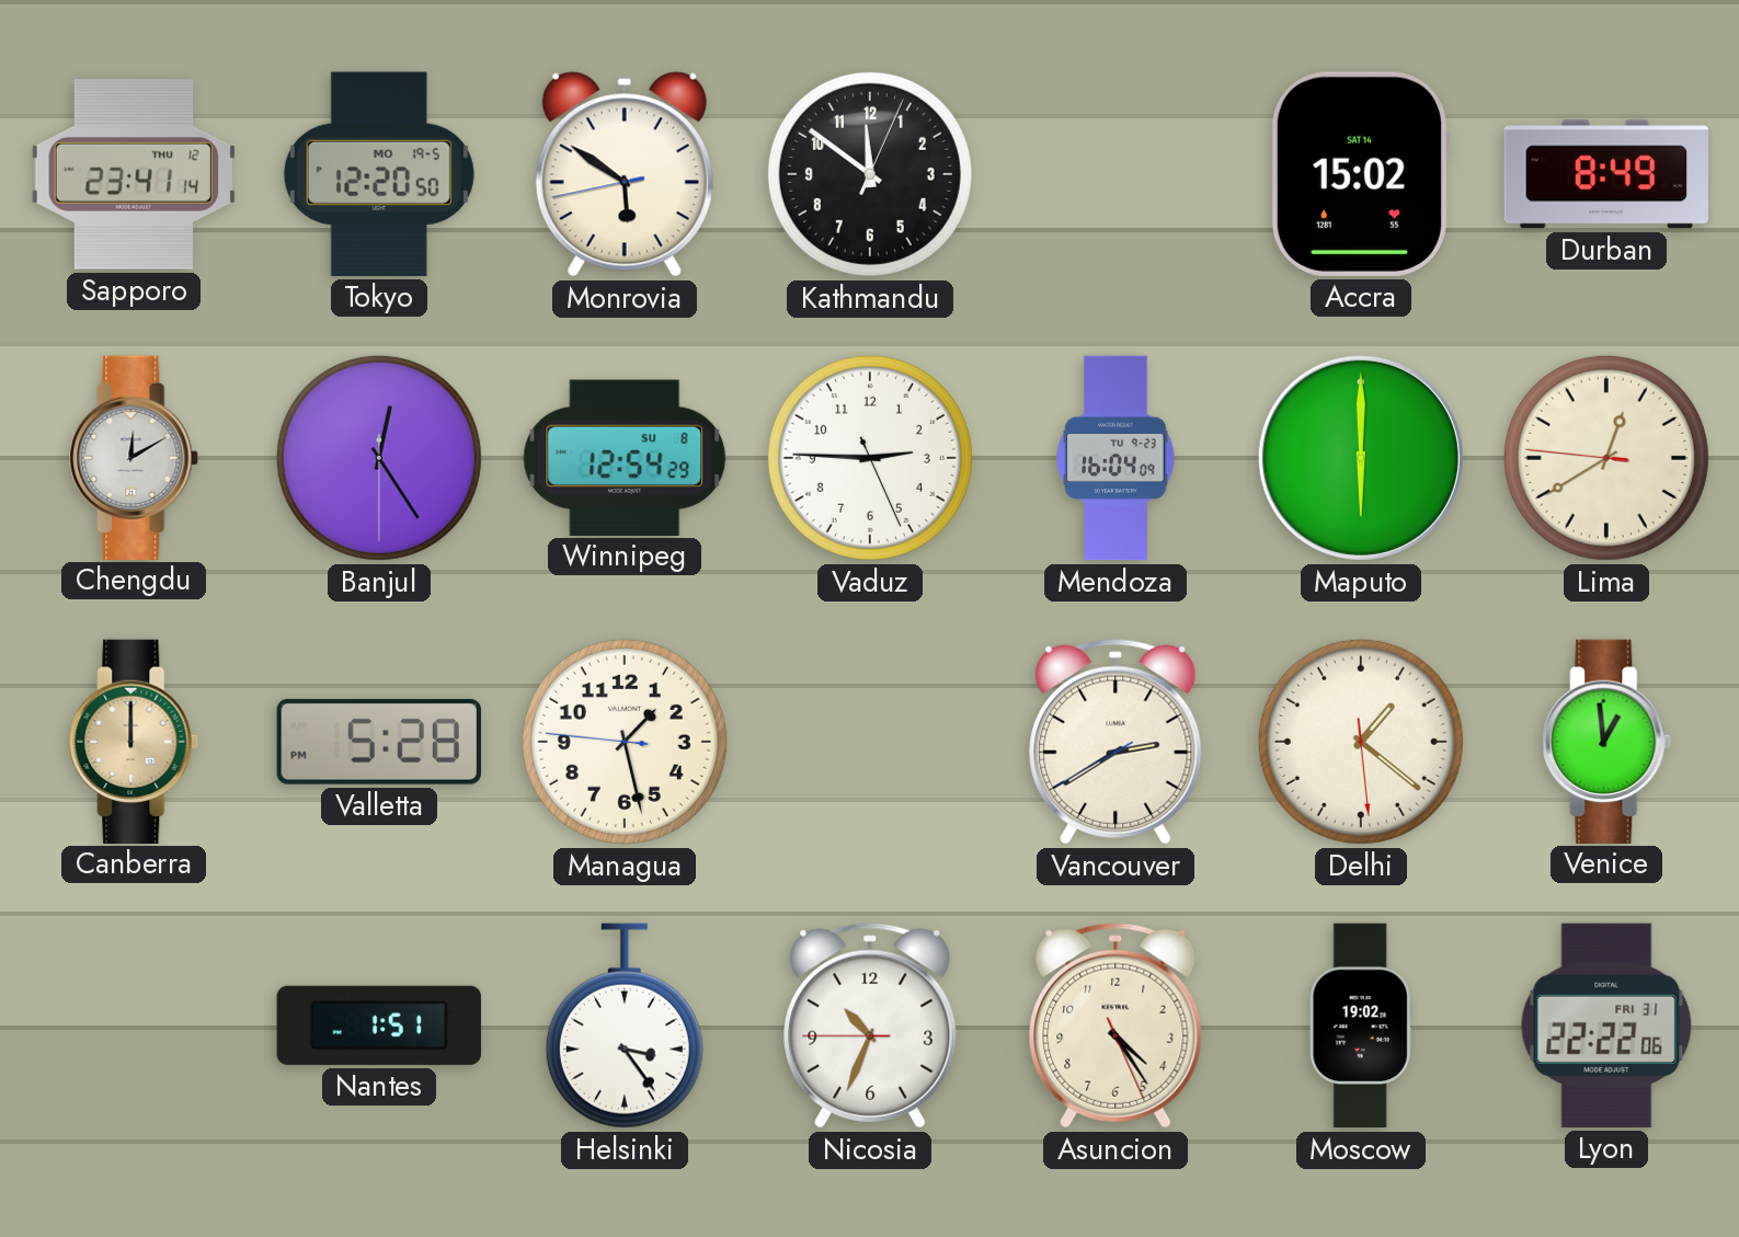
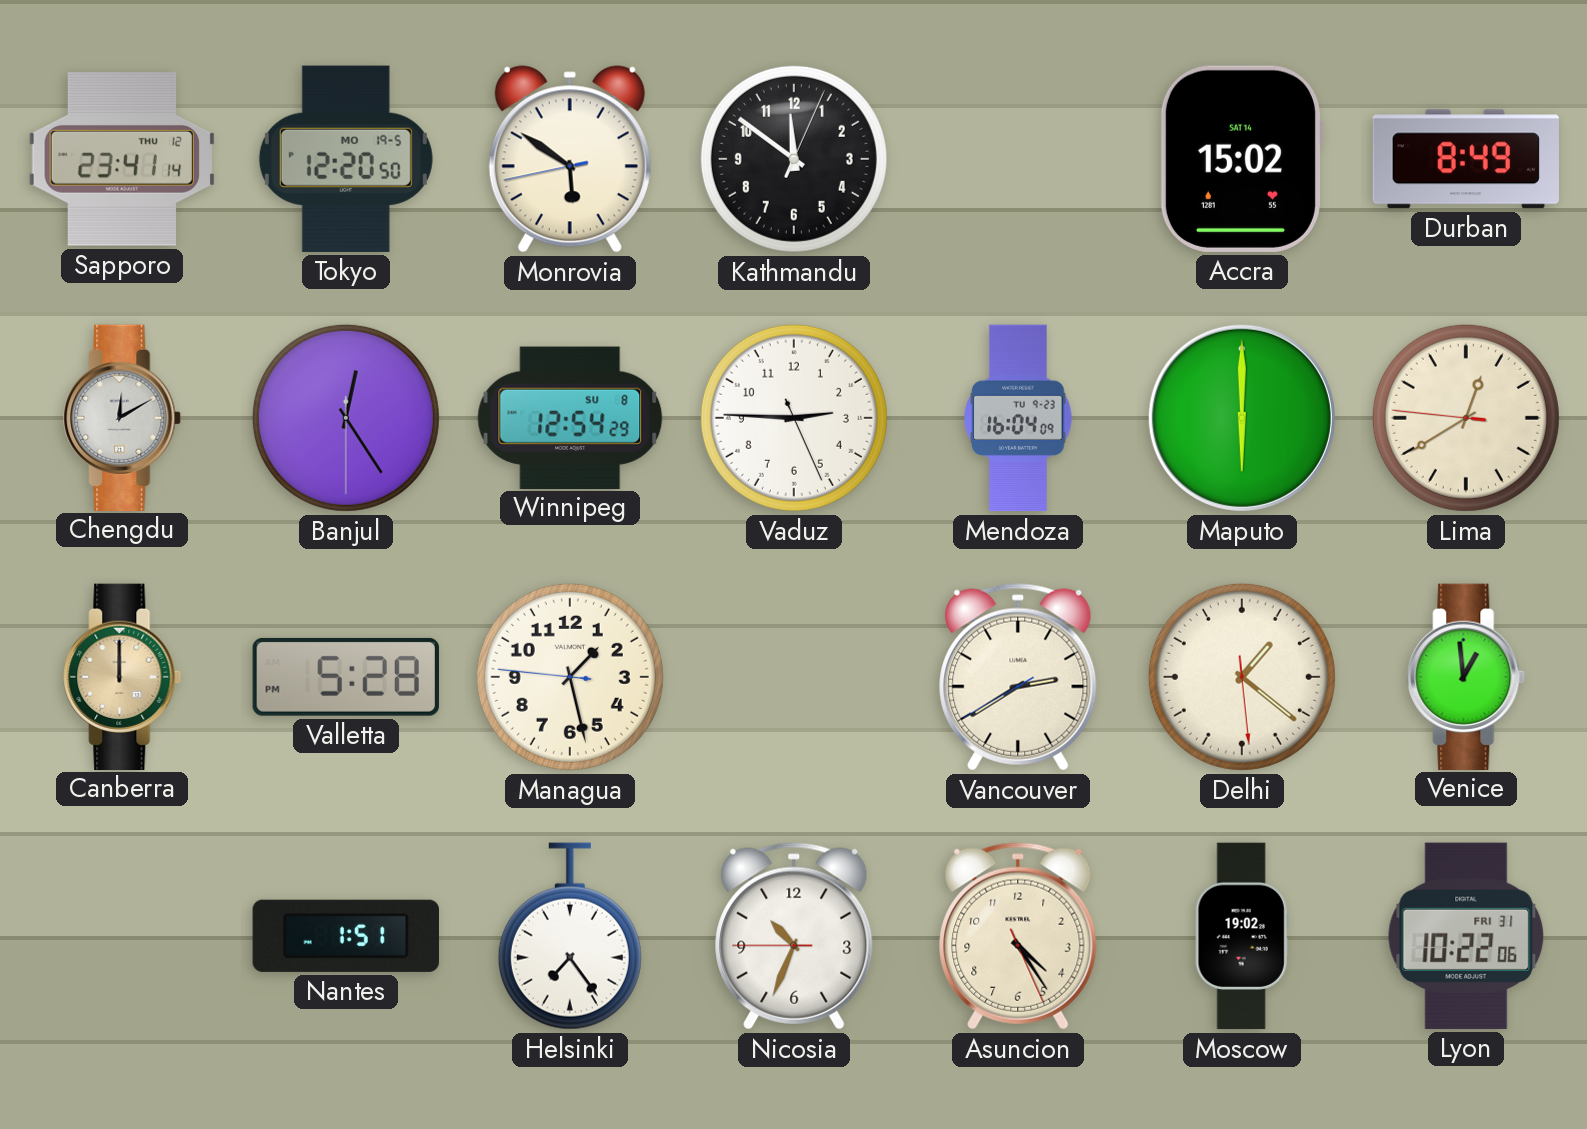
Helsinki: 3:24 -> 7:24 (570, 936)
Lyon: 22:22 -> 10:22 (1466, 936)
